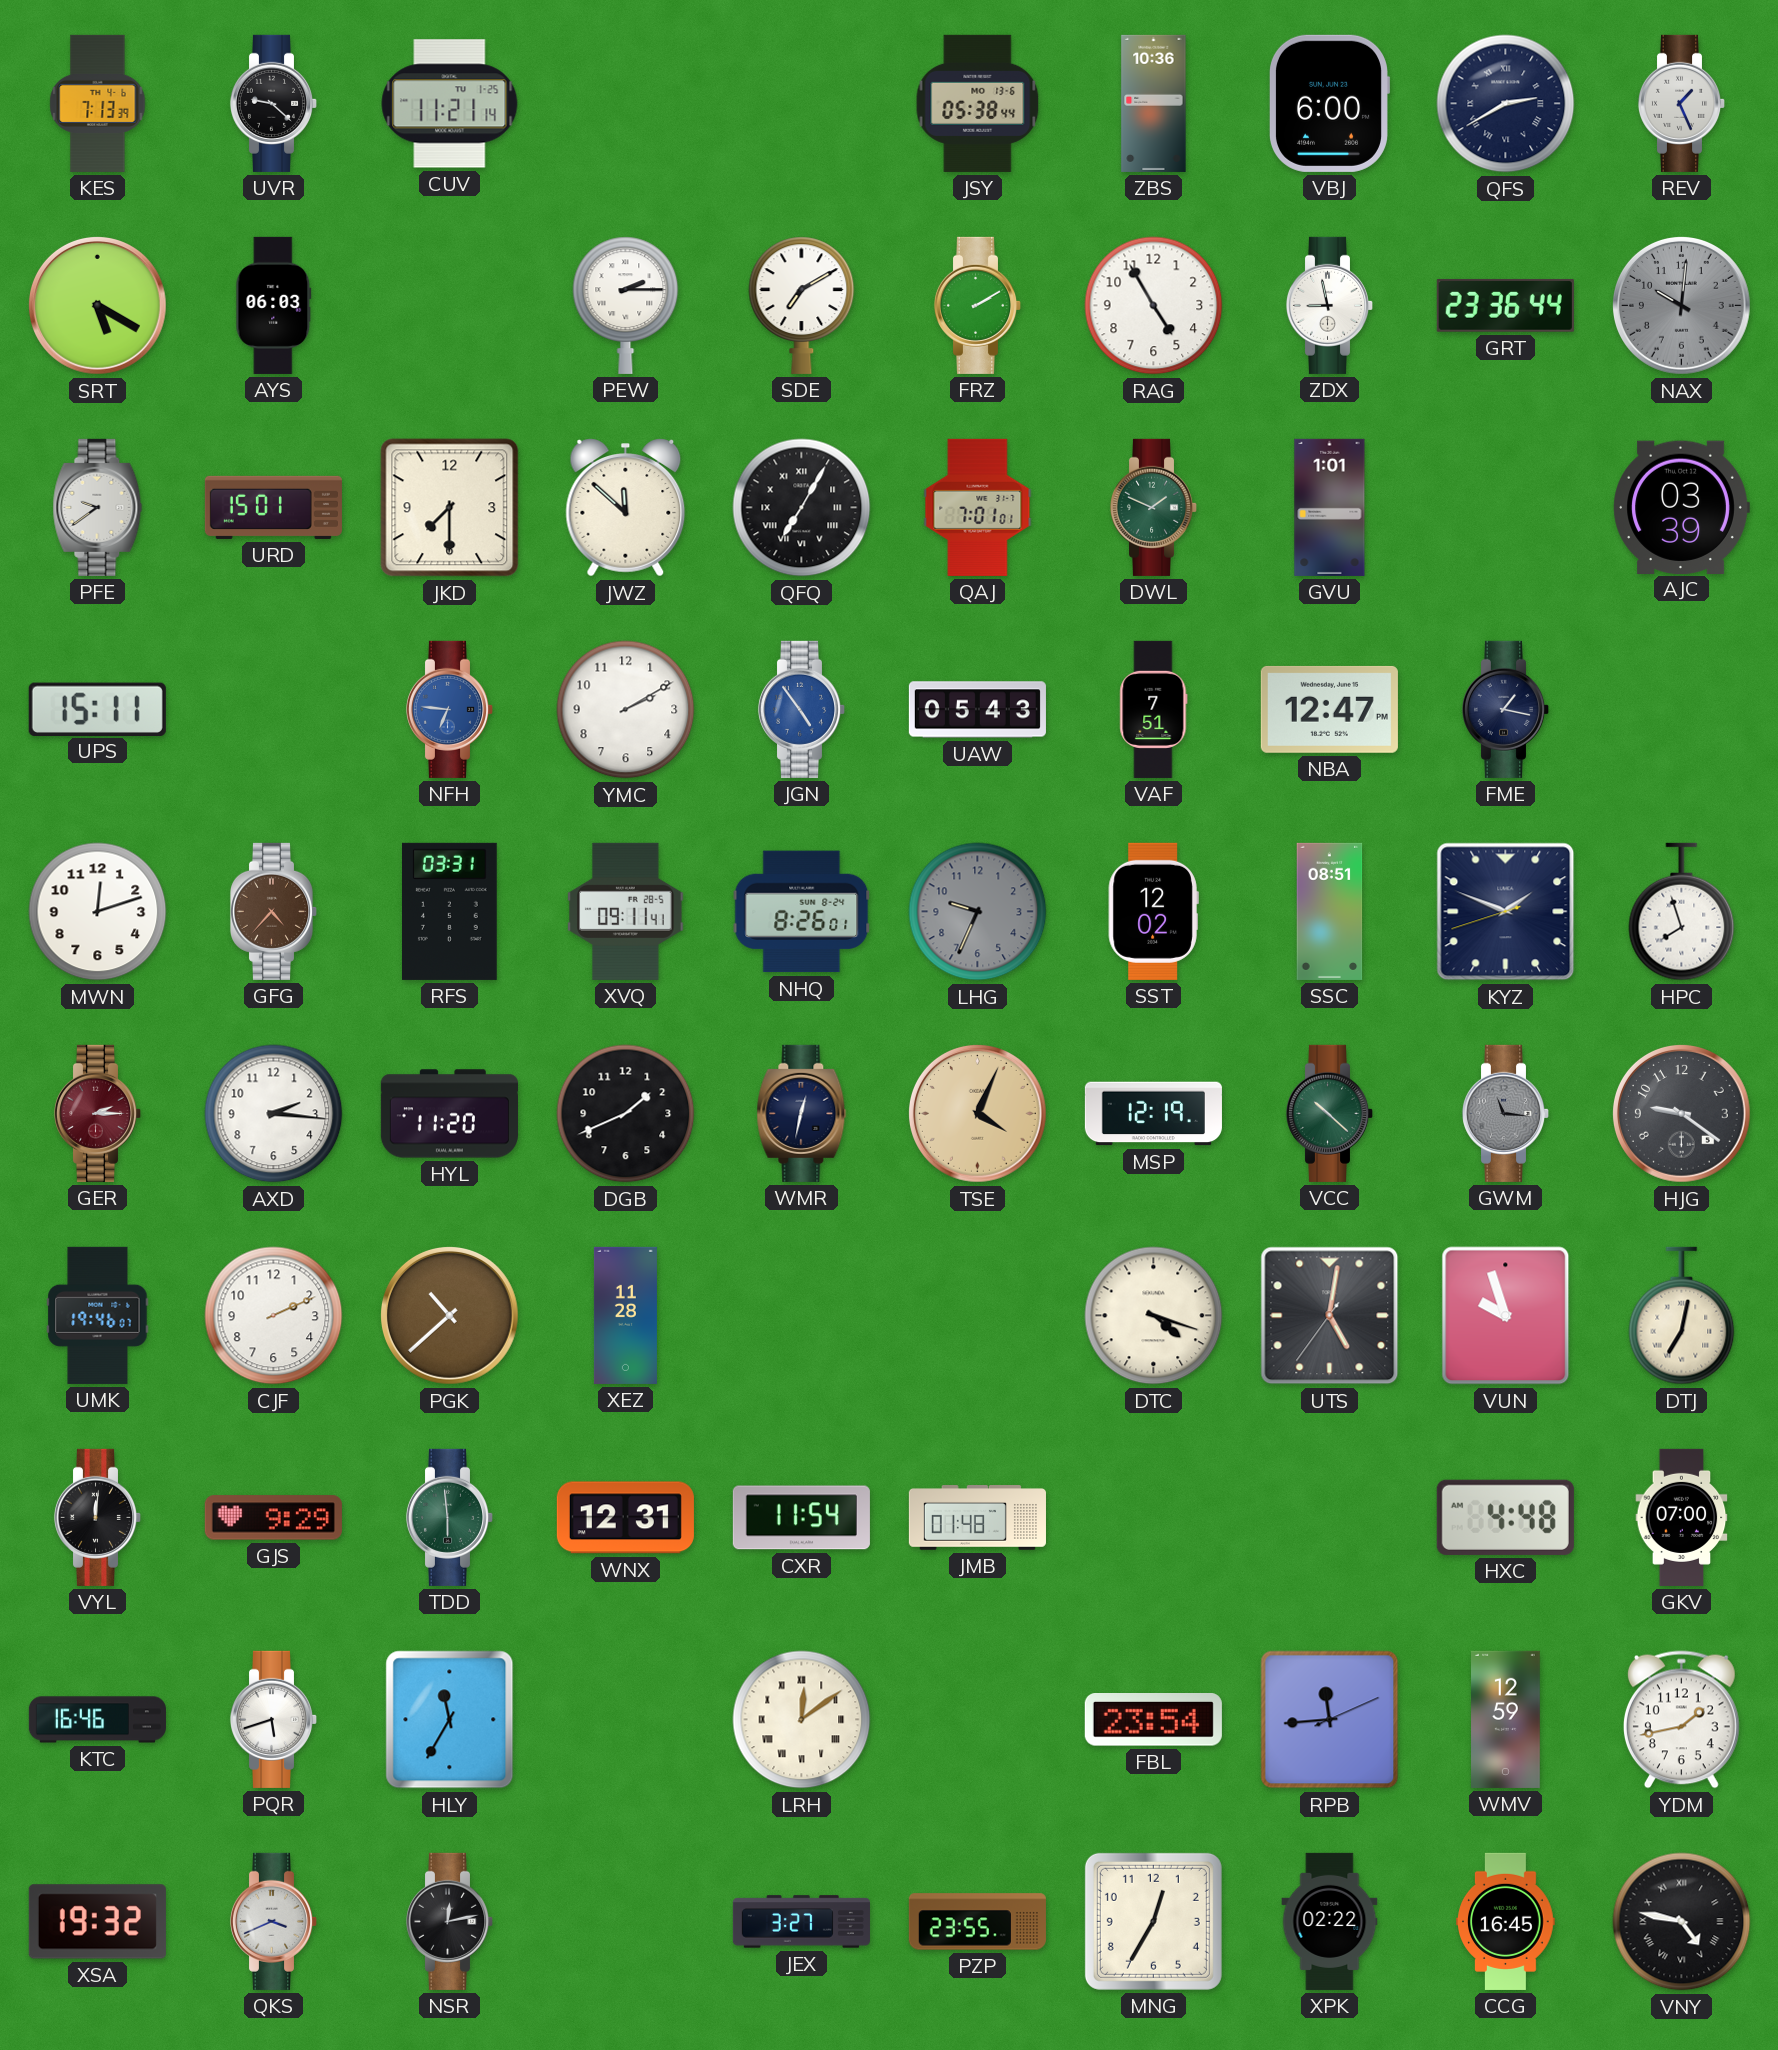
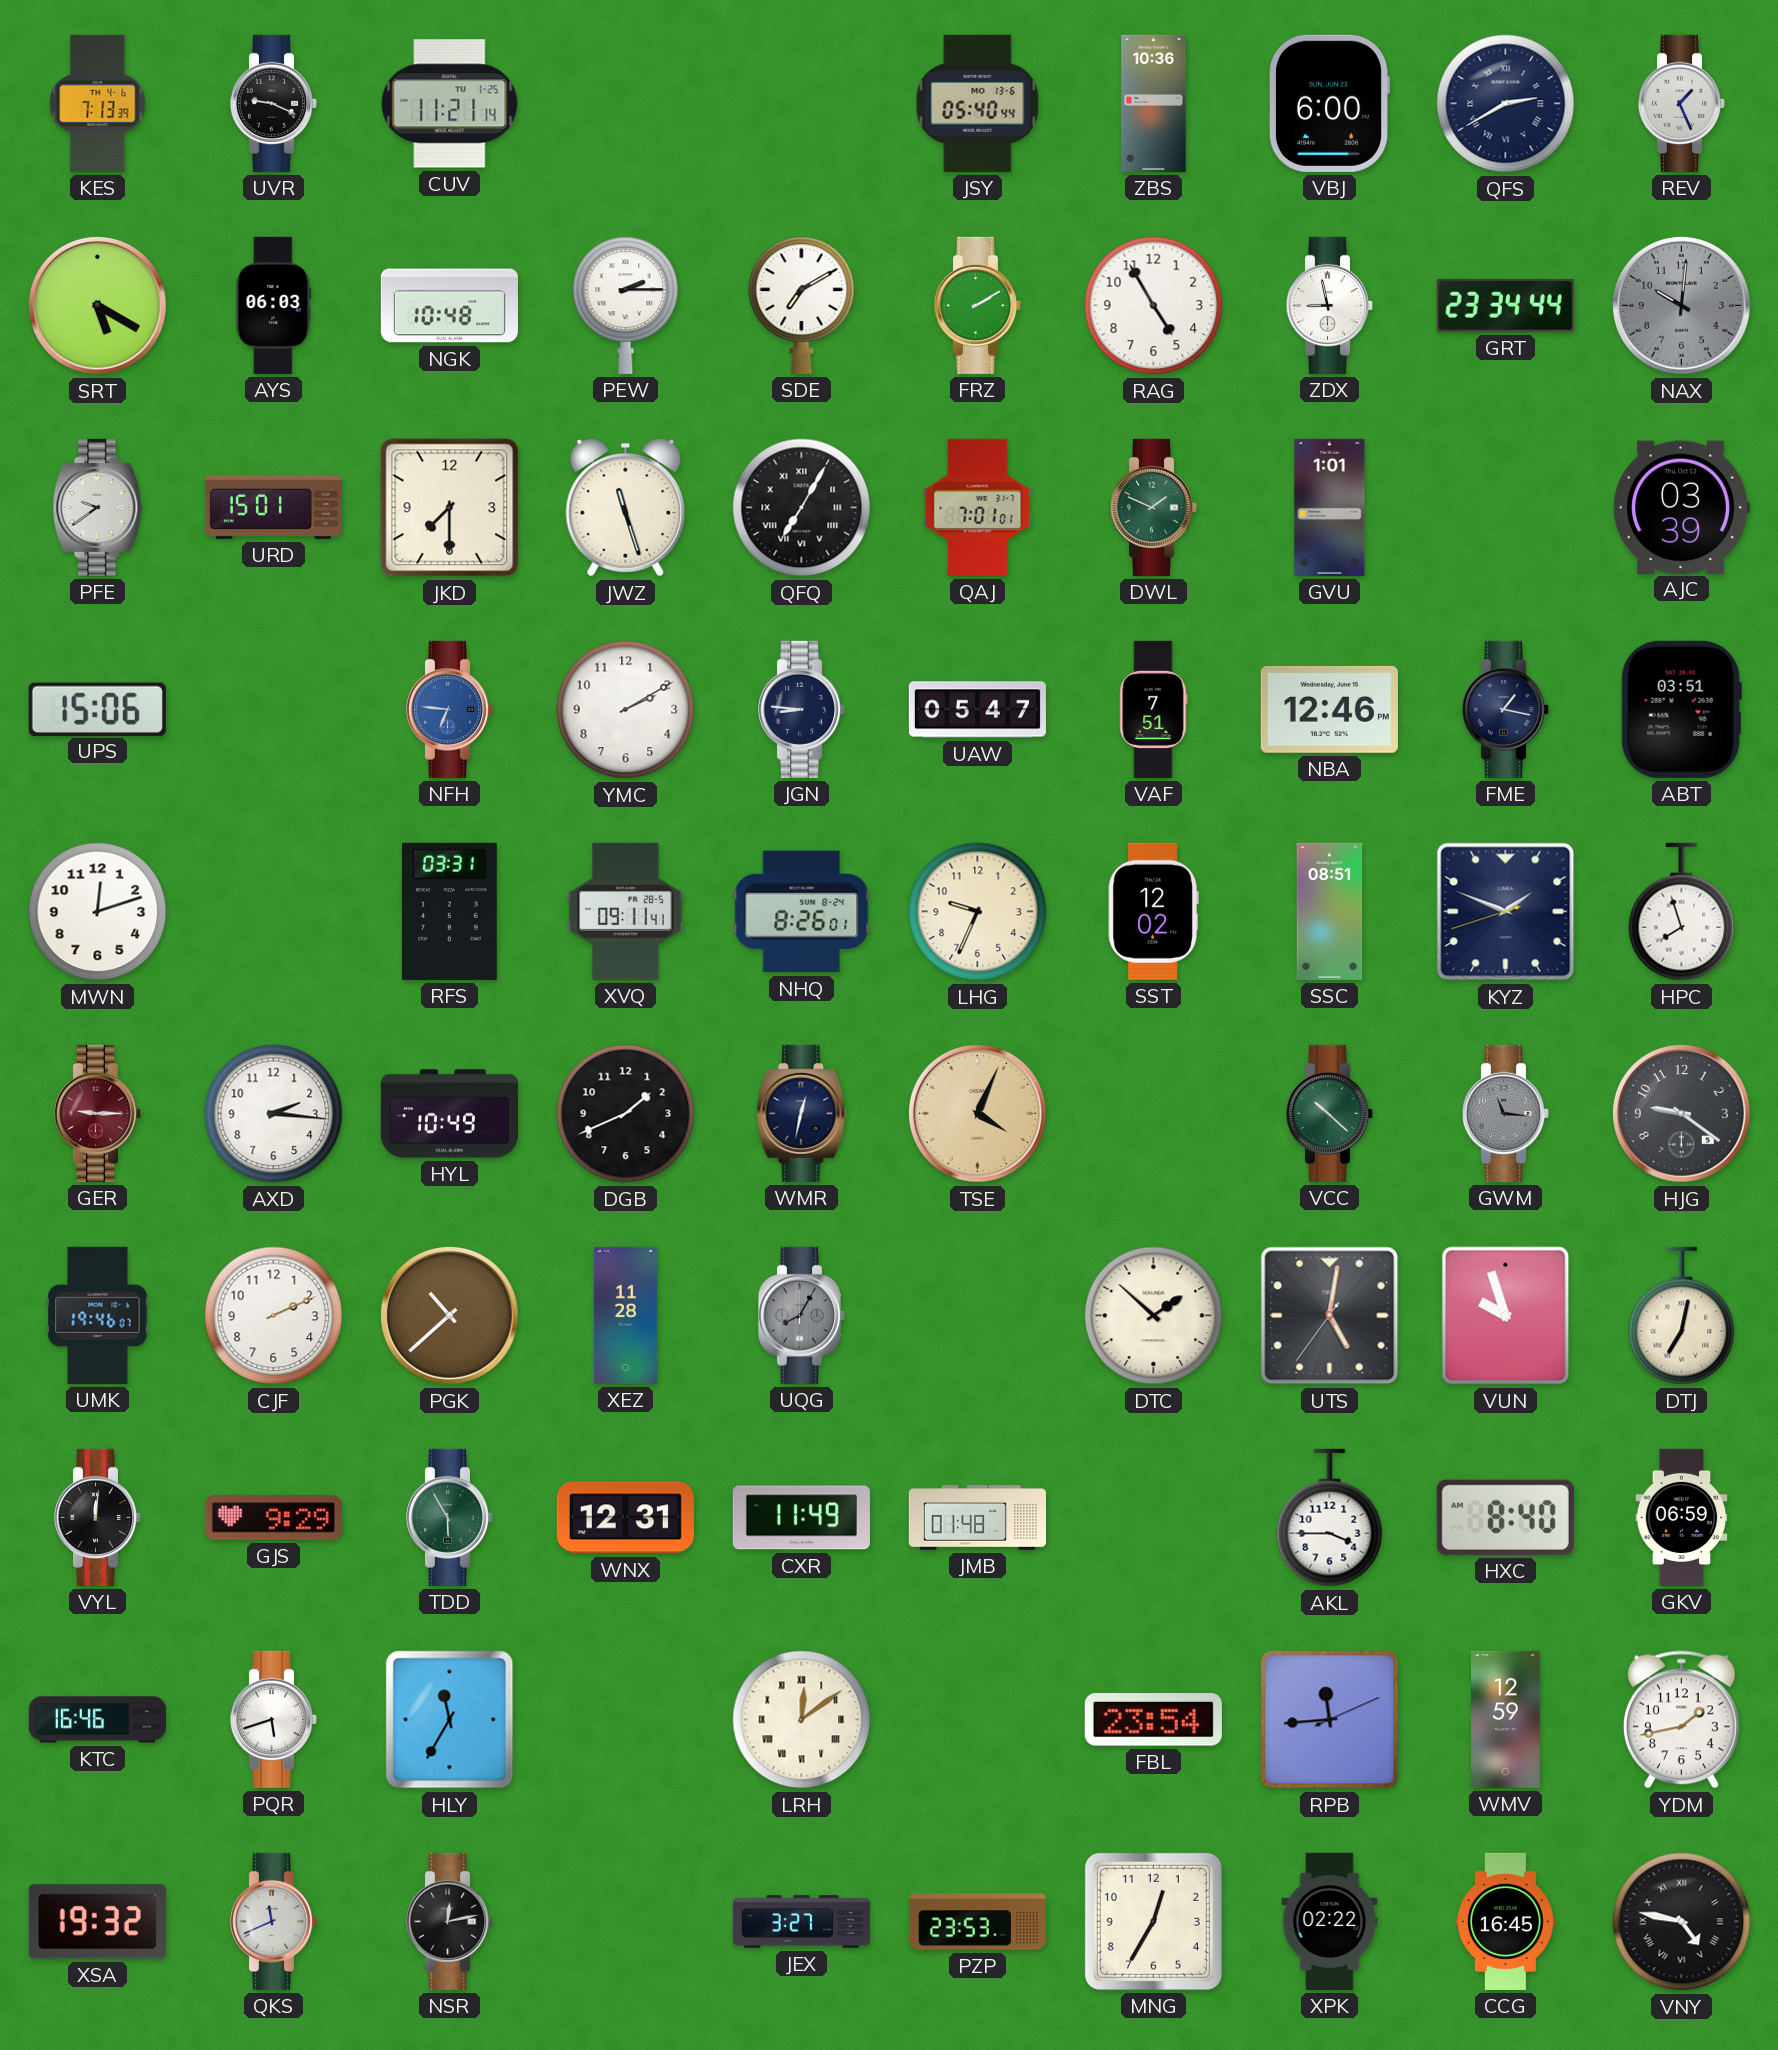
UVR: 9:22 -> 9:19 (274, 103)
JSY: 05:38 -> 05:40 (978, 103)
NGK: none -> 10:48 (449, 306)
GRT: 23:36 -> 23:34 (1505, 305)
JWZ: 11:52 -> 11:27 (626, 508)
UPS: 15:11 -> 15:06 (97, 709)
JGN: 4:54 -> 8:46 (802, 709)
JGN dial: blue -> navy (802, 709)
UAW: 05:43 -> 05:47 (977, 710)
NBA: 12:47 -> 12:46 (1329, 709)
ABT: none -> 03:51 (1681, 709)
GFG: 4:37 -> none (274, 911)
LHG dial: grey -> cream (978, 912)
GER: 2:15 -> 9:15 (98, 1113)
HYL: 11:20 -> 10:49 (449, 1114)
MSP: 12:19 -> none (1153, 1114)
UQG: none -> 8:05 (802, 1315)
DTC: 4:18 -> 1:52 (1154, 1316)
TDD: 5:59 -> 5:55 (450, 1517)
CXR: 11:54 -> 11:49 (801, 1518)
AKL: none -> 3:45 (1330, 1518)
HXC: 4:48 -> 8:40 (1505, 1517)
GKV: 07:00 -> 06:59 (1682, 1517)
QKS: 3:41 -> 11:41 (274, 1921)
PZP: 23:55 -> 23:53 (977, 1922)
